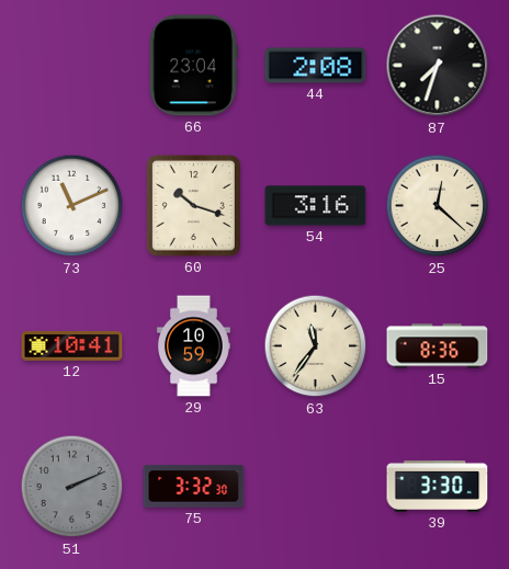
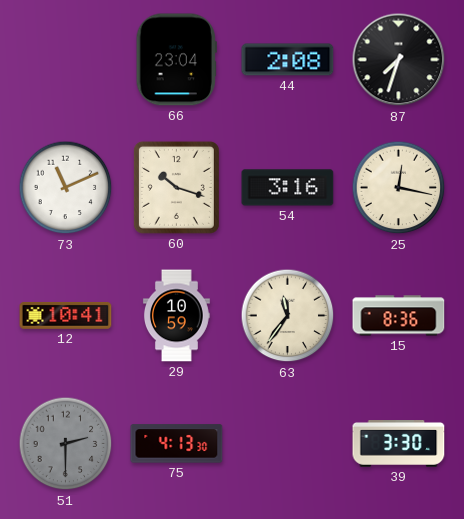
25: 12:22 -> 12:17 (399, 188)
51: 2:11 -> 2:30 (66, 444)
75: 3:32 -> 4:13 (177, 444)
